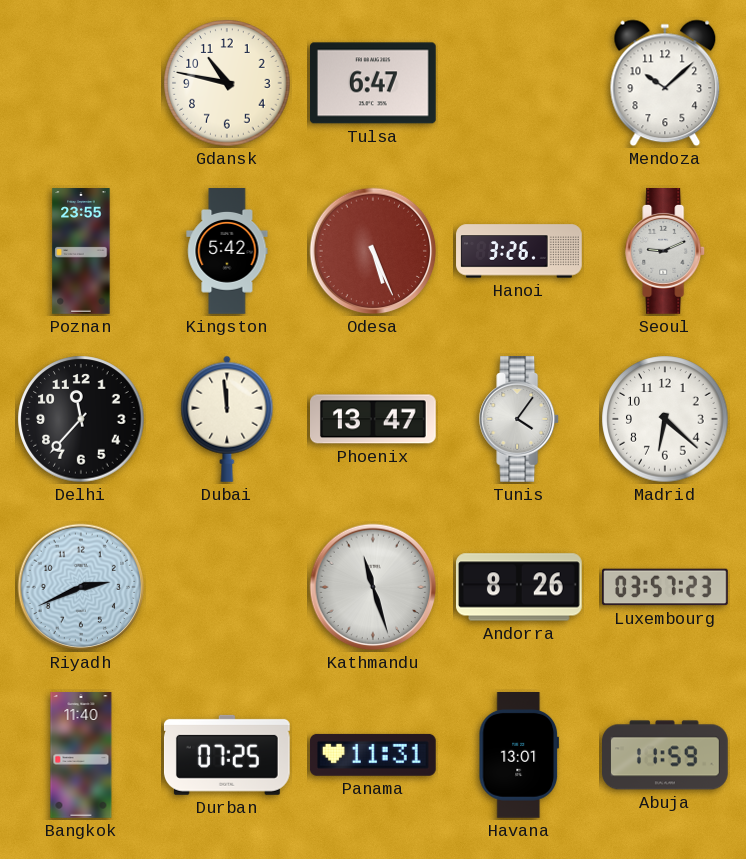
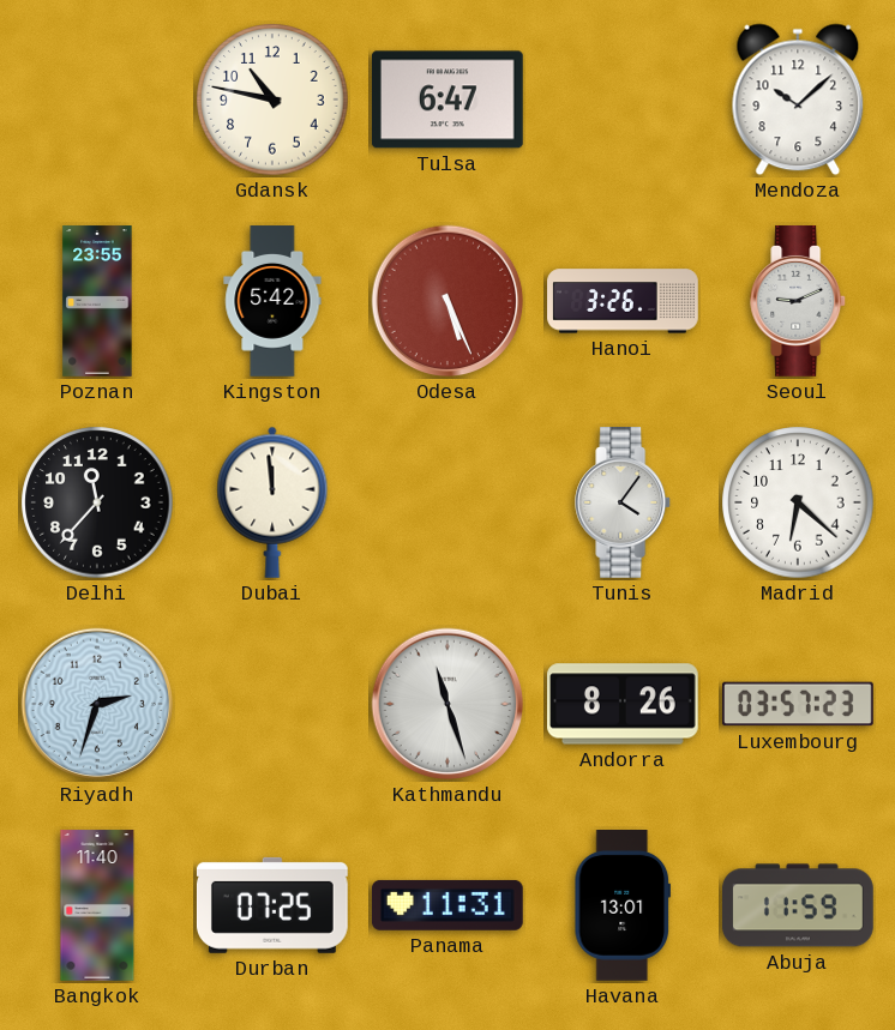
Phoenix: 13:47 -> none (374, 419)
Riyadh: 2:41 -> 2:33 (97, 704)
